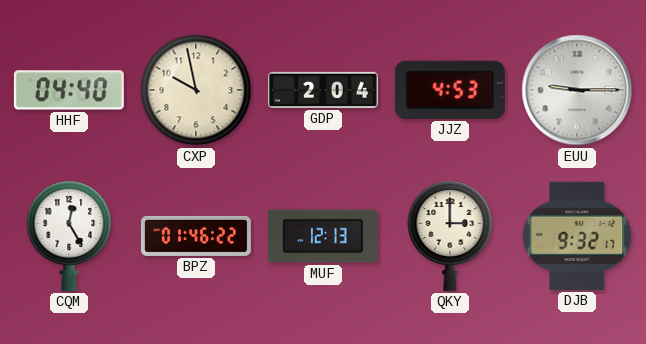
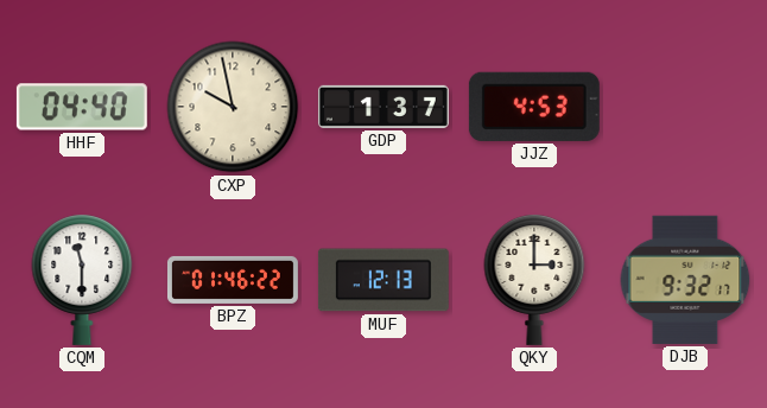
GDP: 2:04 -> 1:37 (383, 107)
EUU: 9:15 -> none (577, 90)
CQM: 12:25 -> 11:30 (82, 280)
